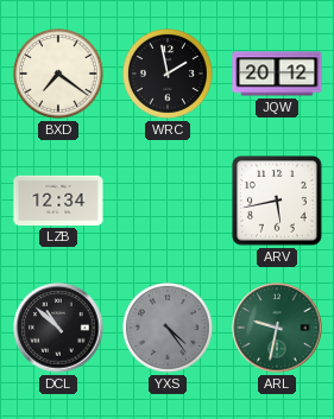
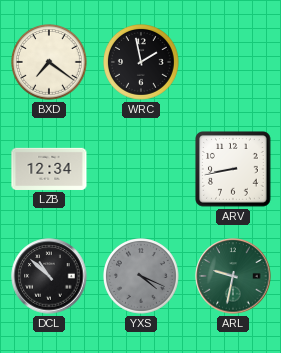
JQW: 20:12 -> none (277, 74)
ARV: 5:43 -> 8:43 (233, 169)
YXS: 4:24 -> 4:19 (142, 277)
